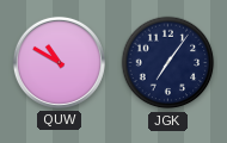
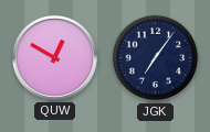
QUW: 10:50 -> 12:50 (54, 57)
